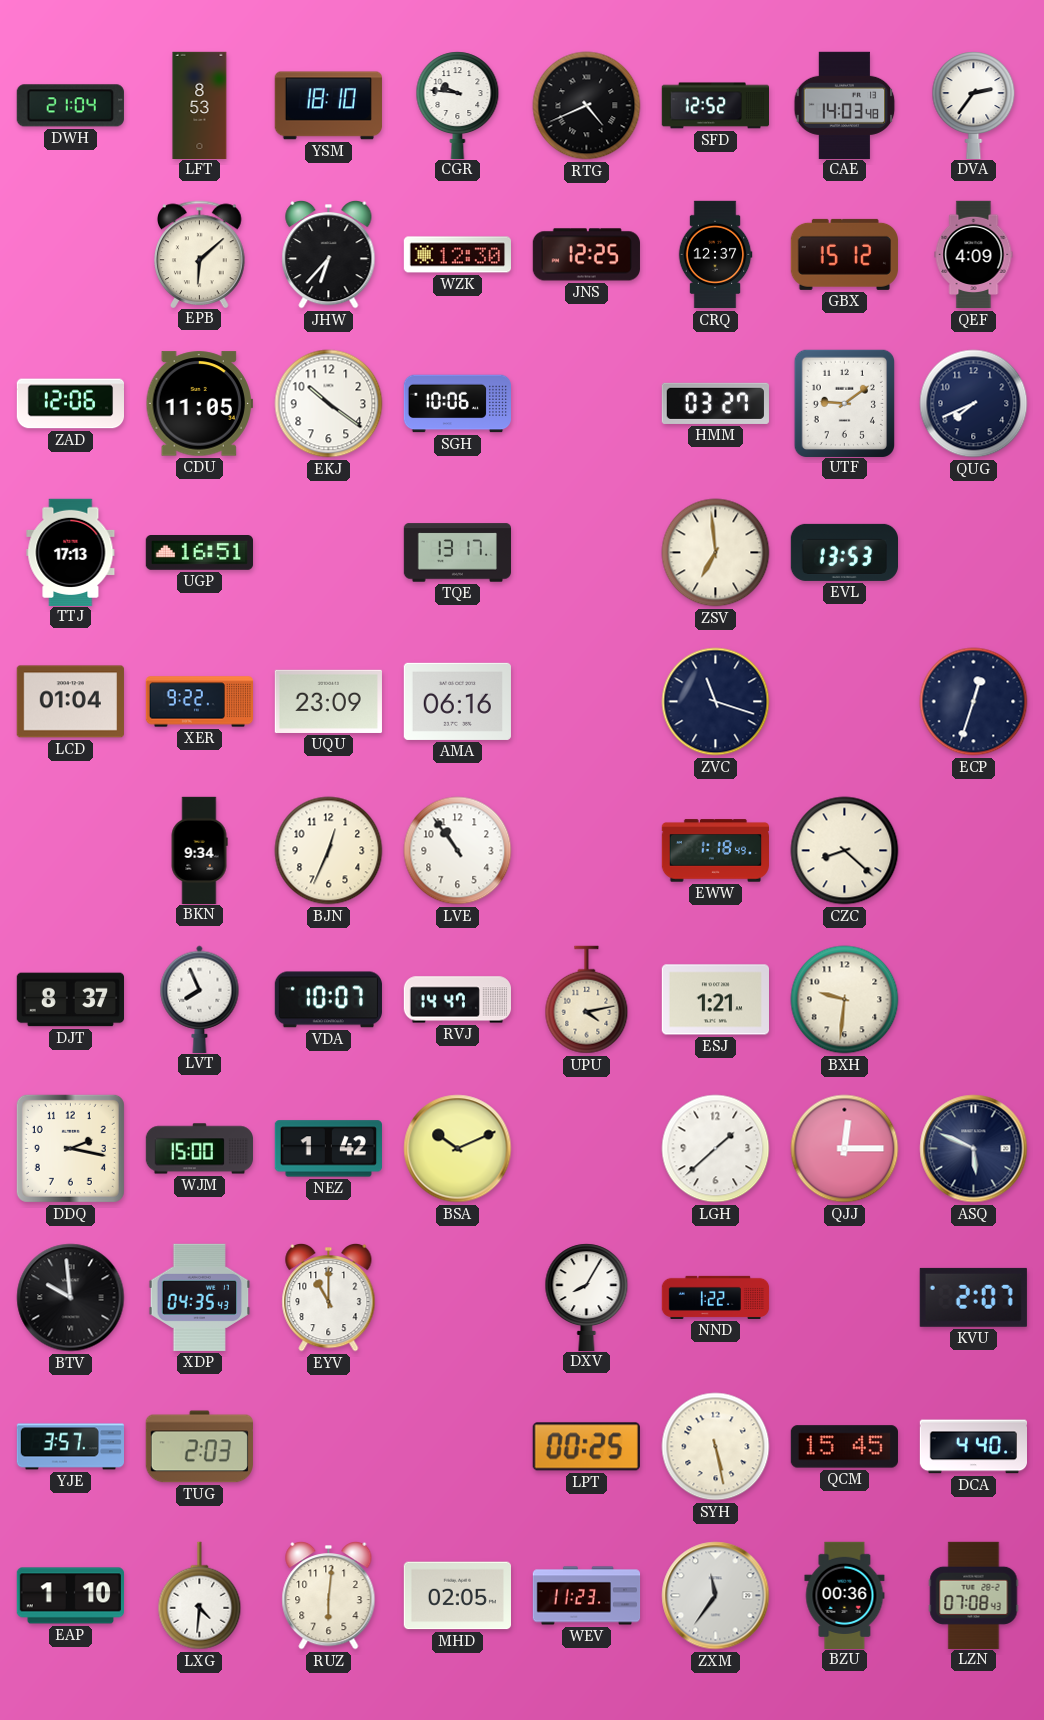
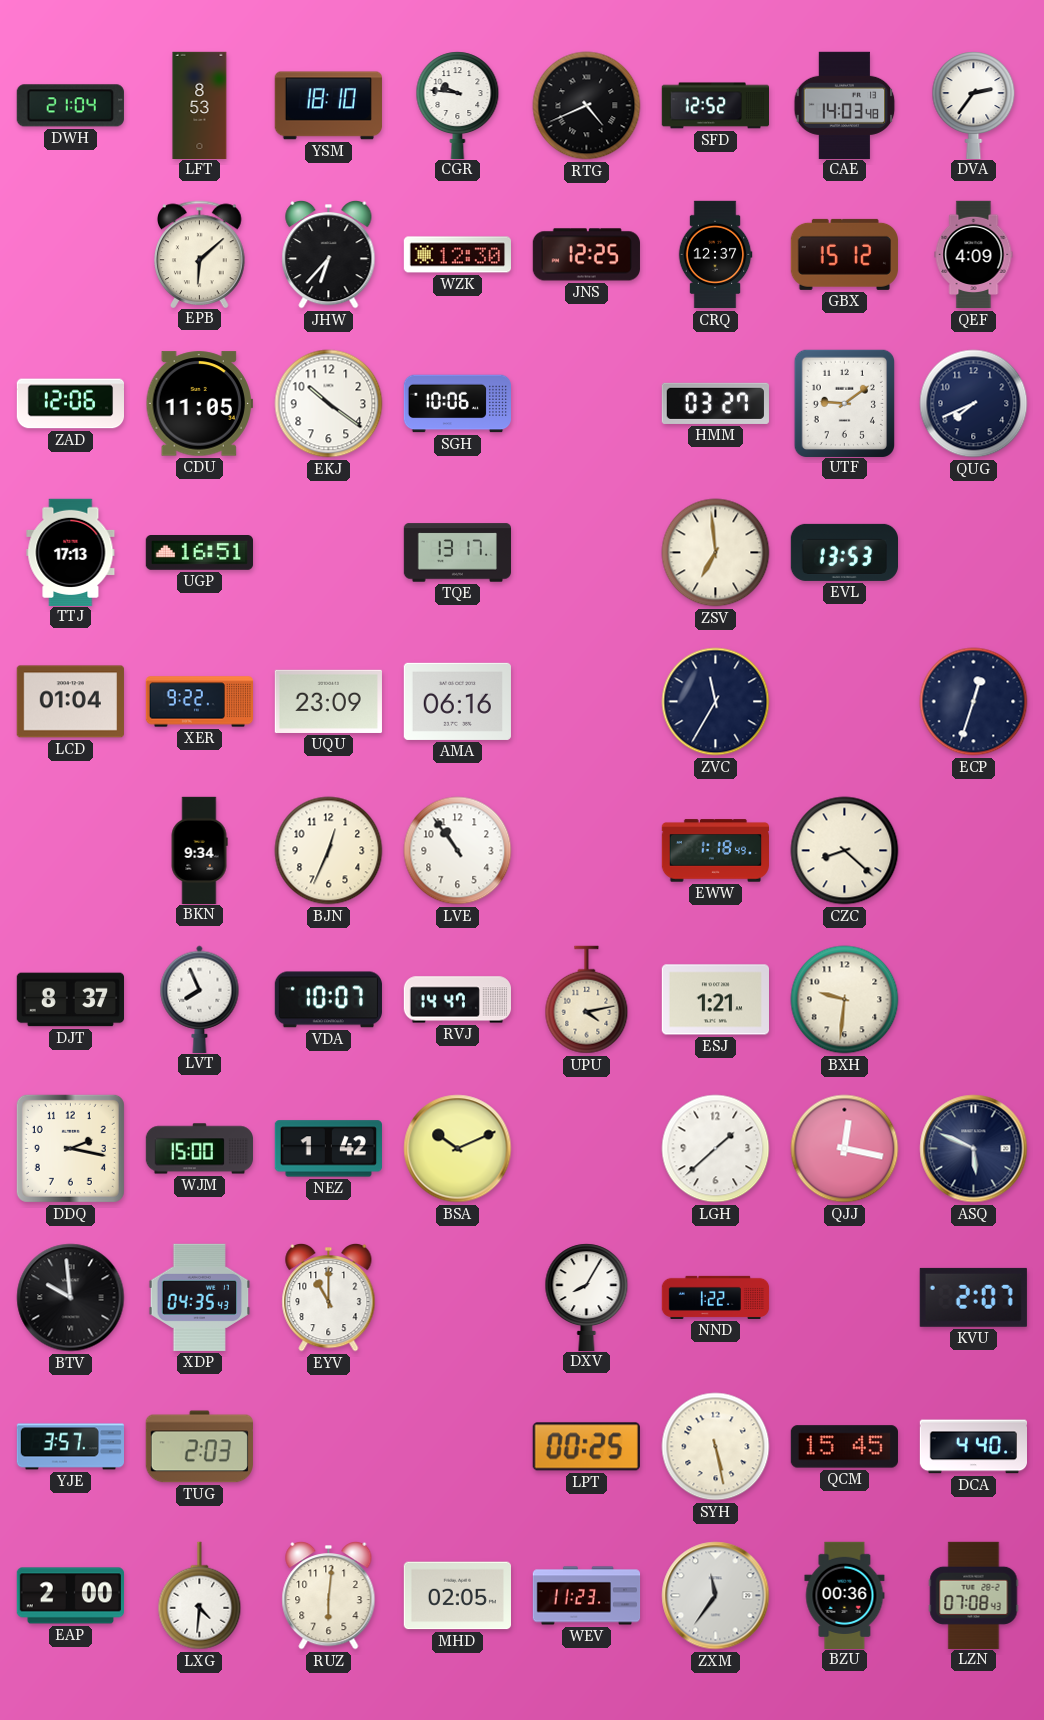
ZVC: 11:18 -> 11:35 (716, 702)
QJJ: 12:15 -> 12:17 (845, 1149)
EAP: 1:10 -> 2:00 (70, 1596)
